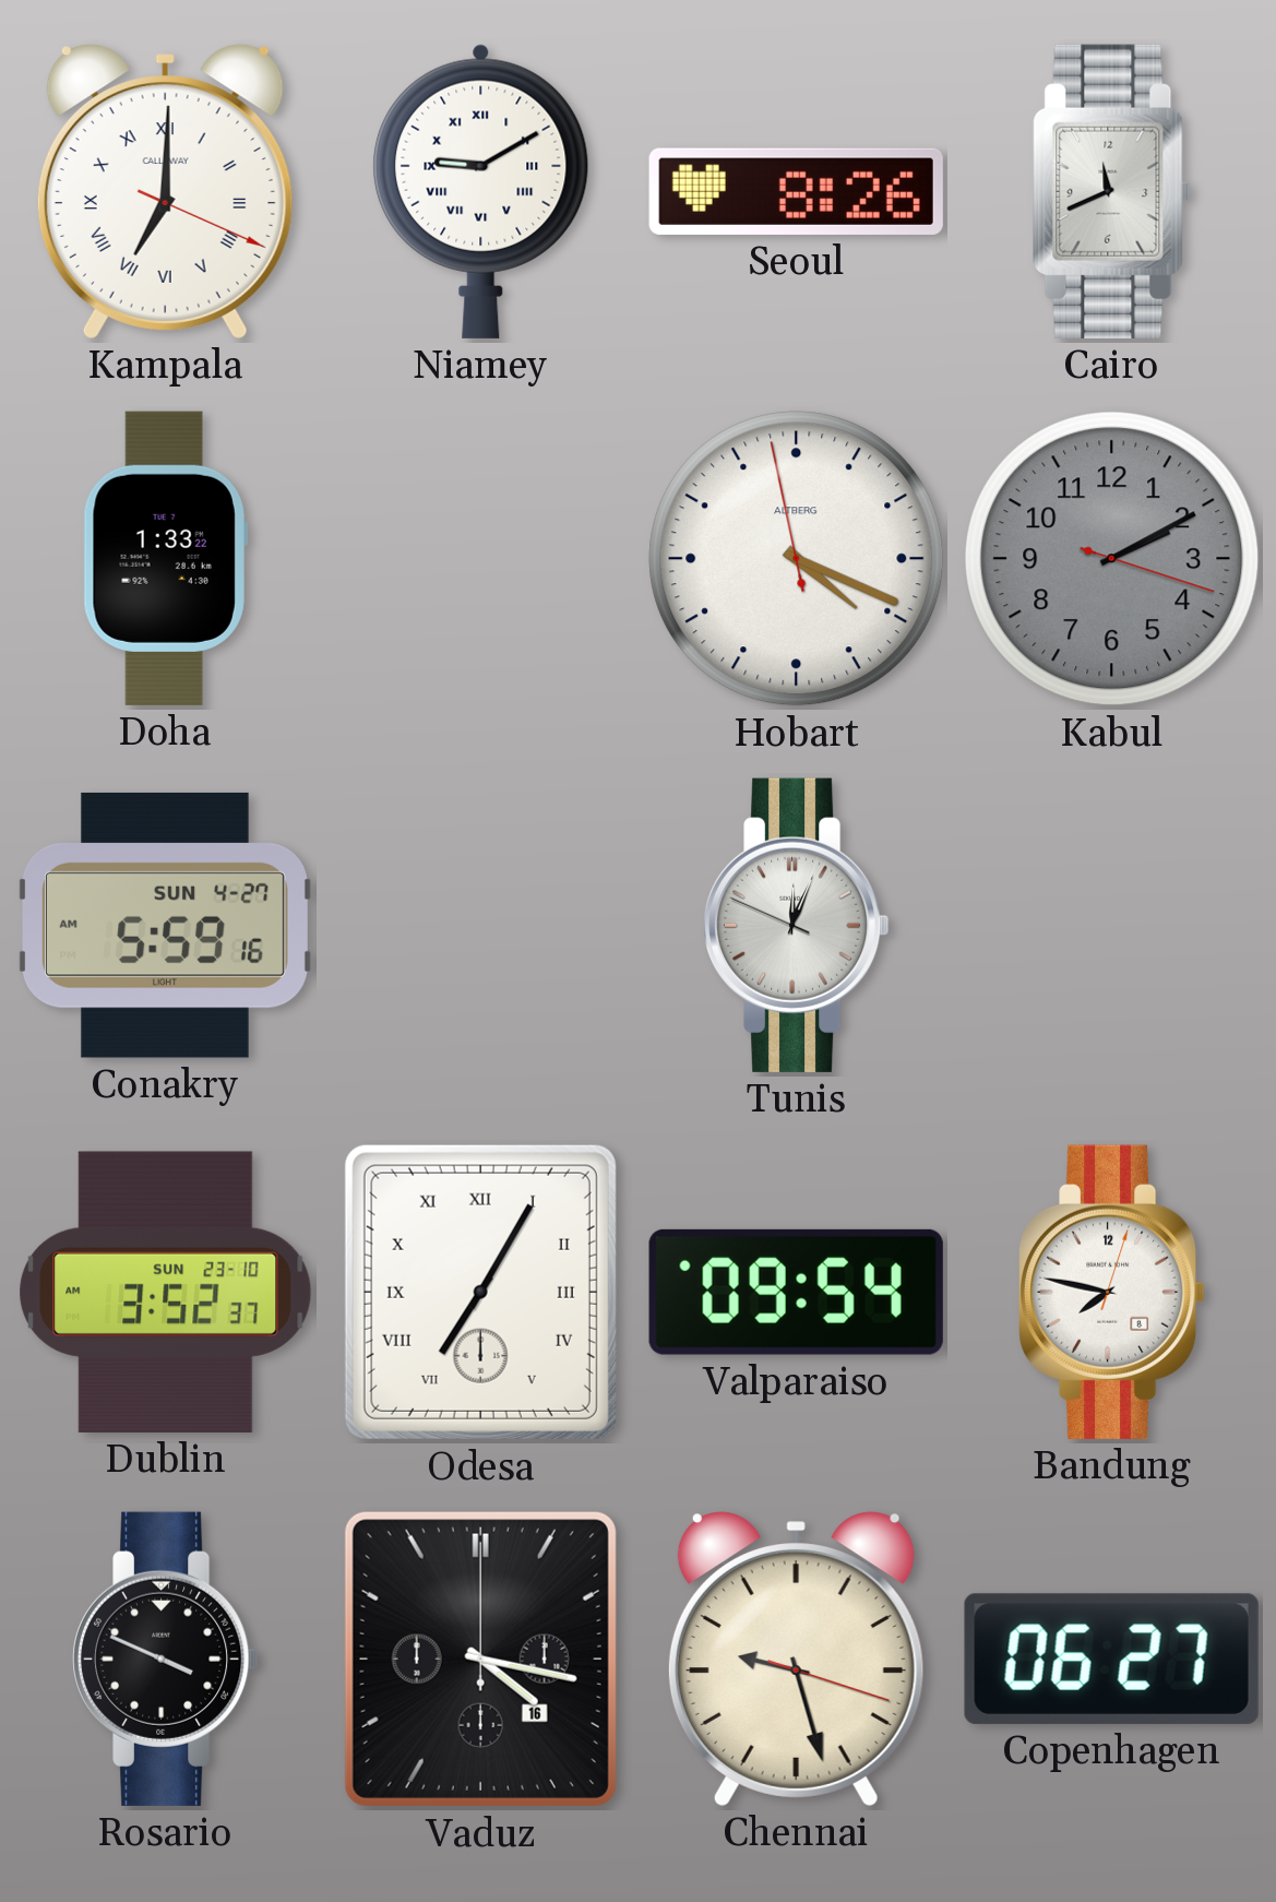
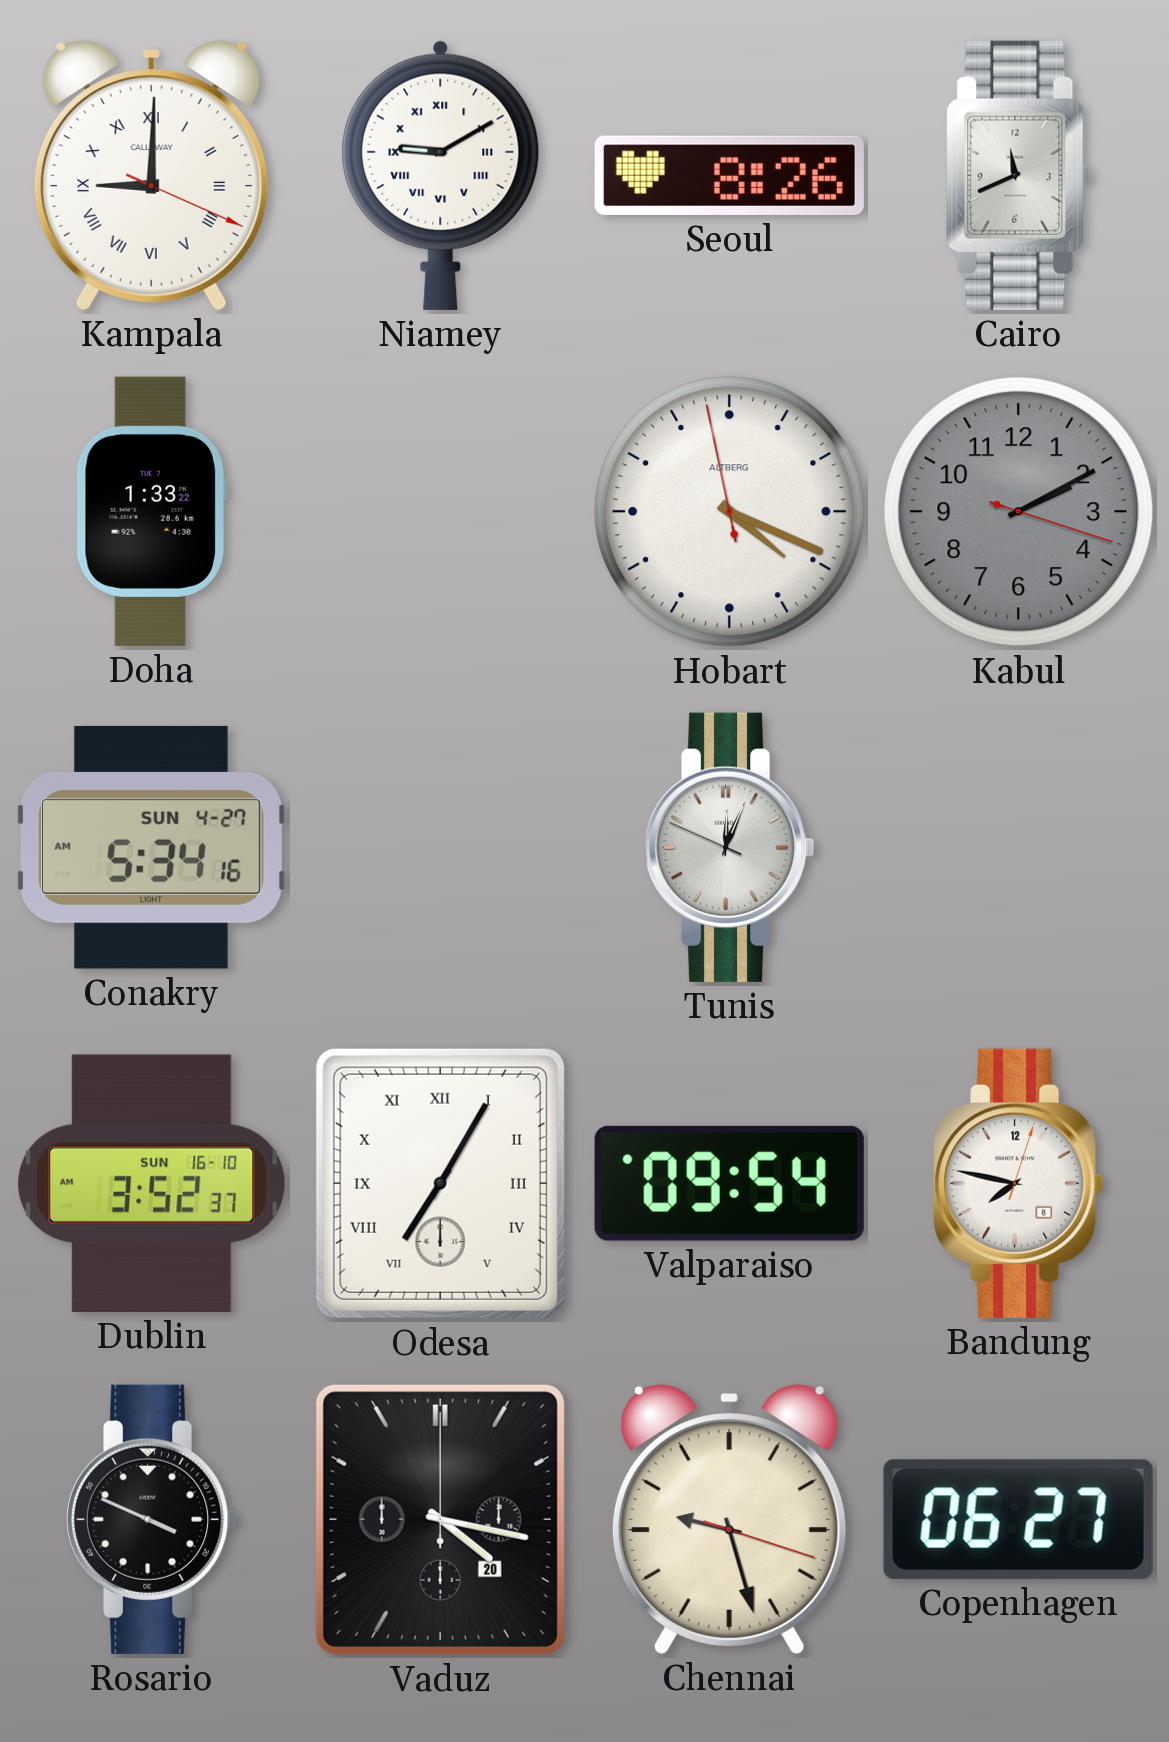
Kampala: 7:00 -> 9:00 (151, 175)
Conakry: 5:59 -> 5:34 (151, 847)
Dublin date: SUN 23-10 -> SUN 16-10 (152, 1183)
Vaduz date: 16 -> 20 (440, 1519)
